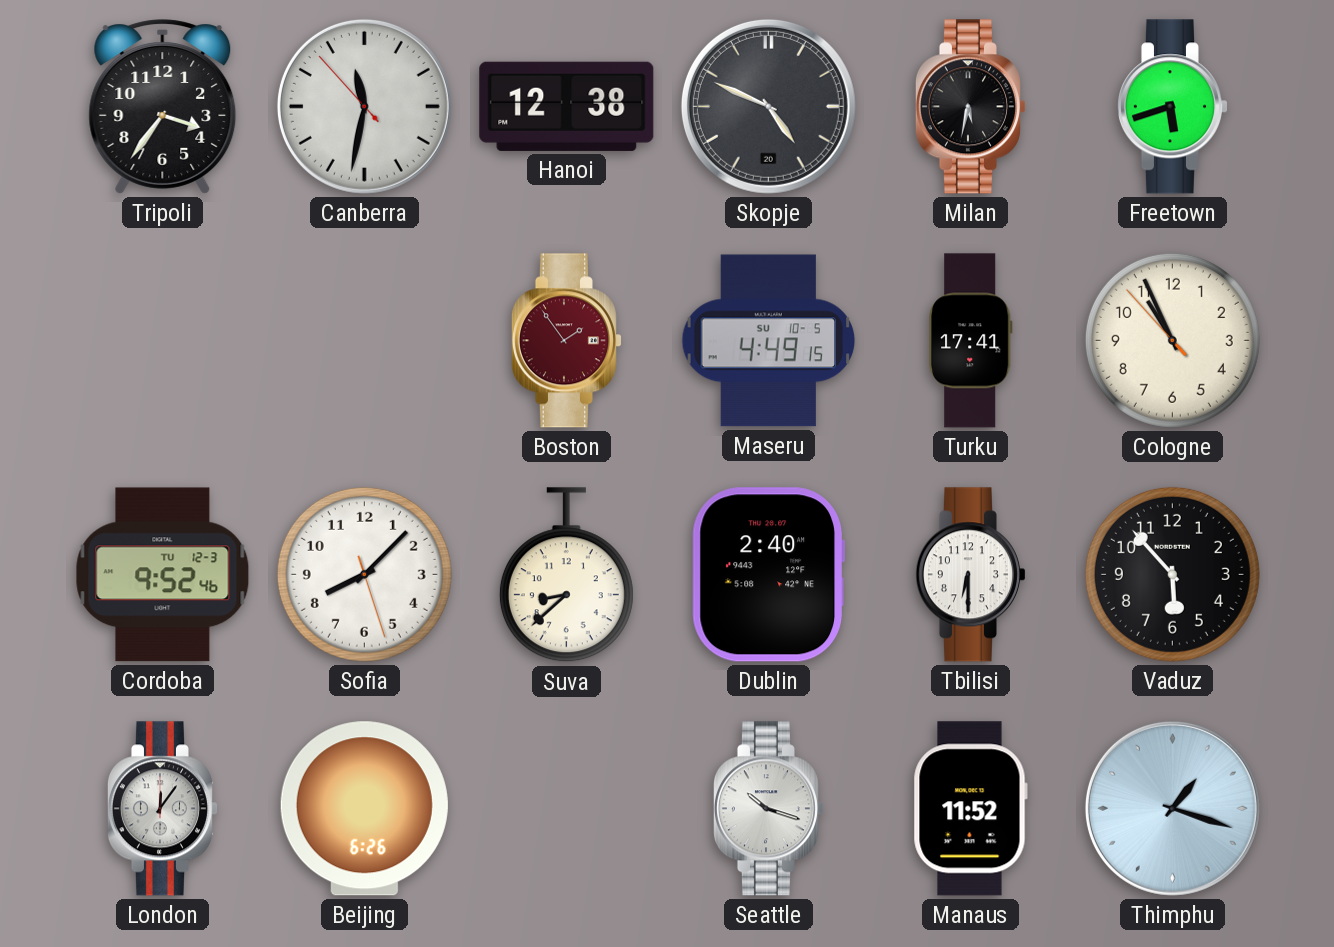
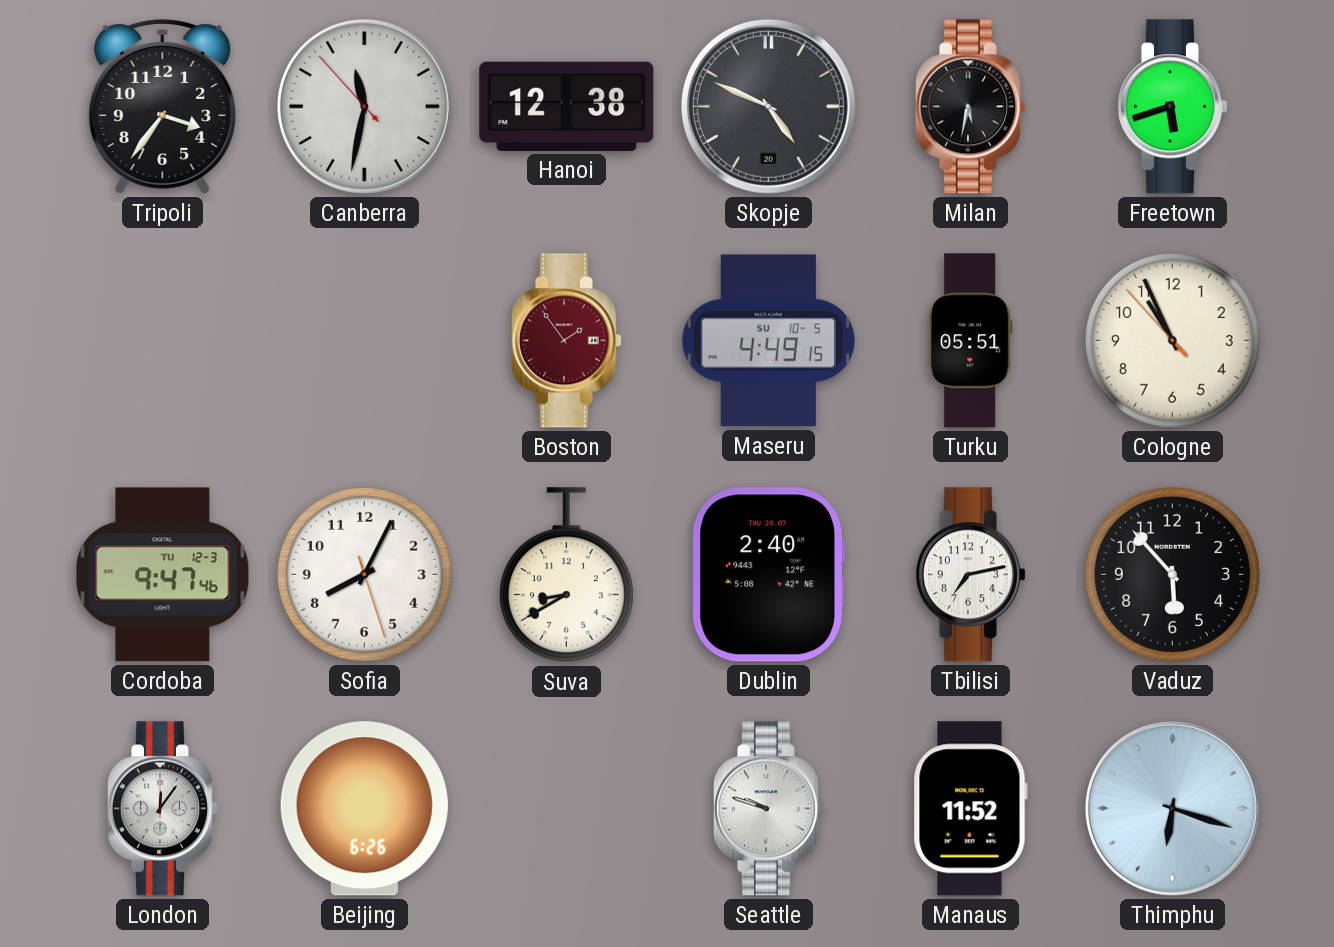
Turku: 17:41 -> 05:51 (971, 341)
Cordoba: 9:52 -> 9:47 (163, 575)
Sofia: 8:07 -> 8:04 (364, 574)
Suva: 8:38 -> 8:40 (566, 575)
Tbilisi: 6:30 -> 7:13 (970, 575)
Seattle: 10:18 -> 9:48 (768, 809)
Thimphu: 1:18 -> 6:18 (1172, 808)
